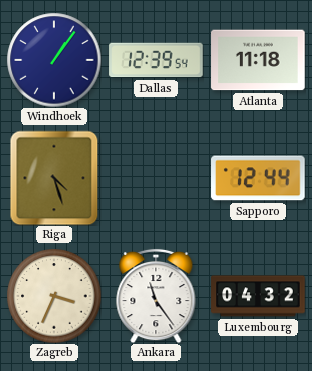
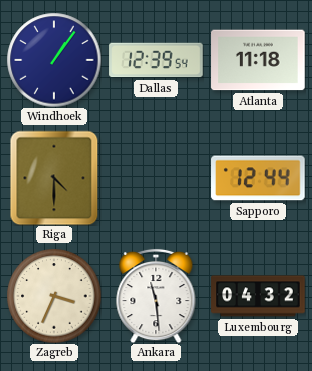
Riga: 4:27 -> 4:30 (54, 178)
Ankara: 11:24 -> 11:29 (156, 296)
